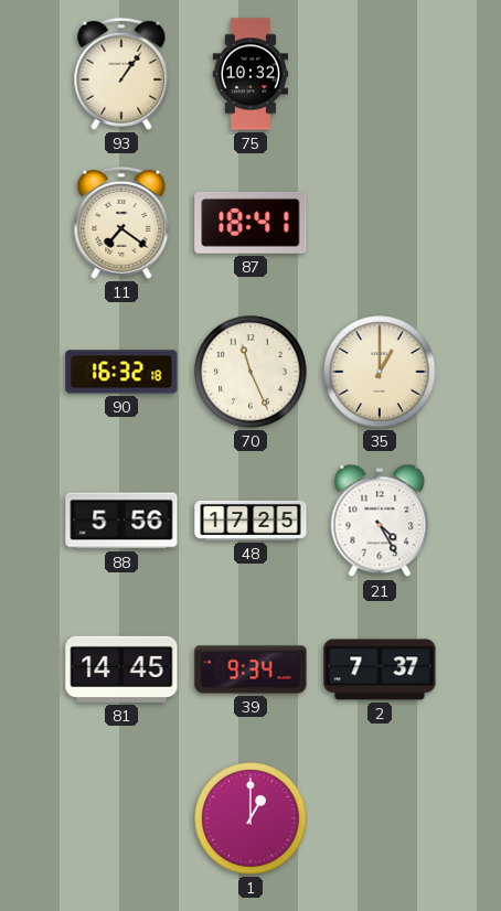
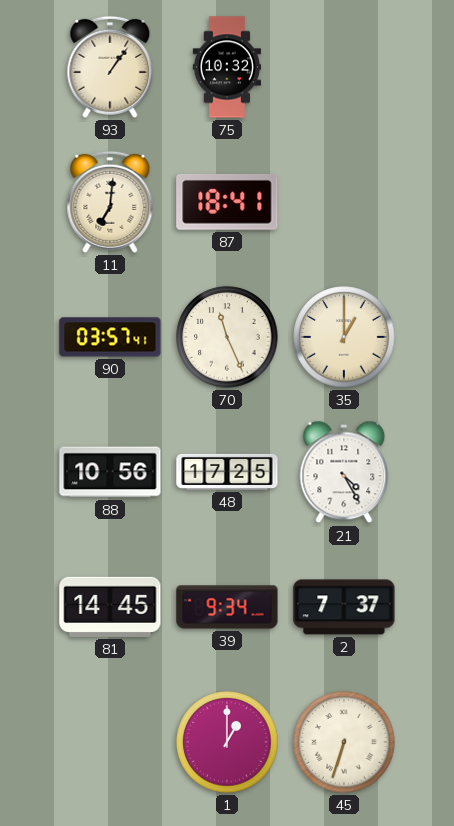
11: 7:21 -> 7:01 (110, 202)
90: 16:32 -> 03:57 (110, 337)
88: 5:56 -> 10:56 (110, 472)
45: none -> 6:33 (344, 742)
